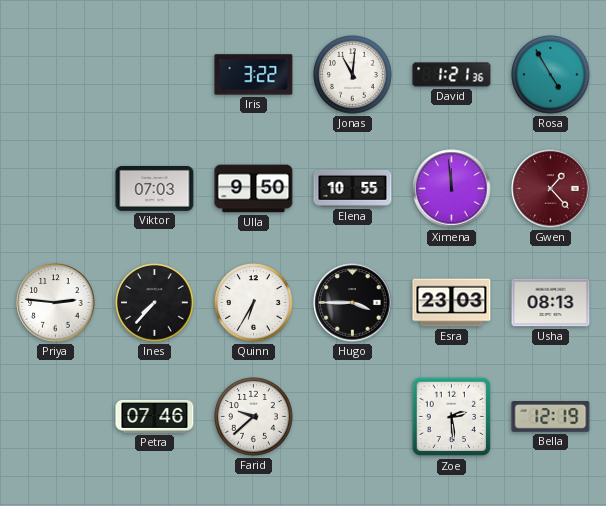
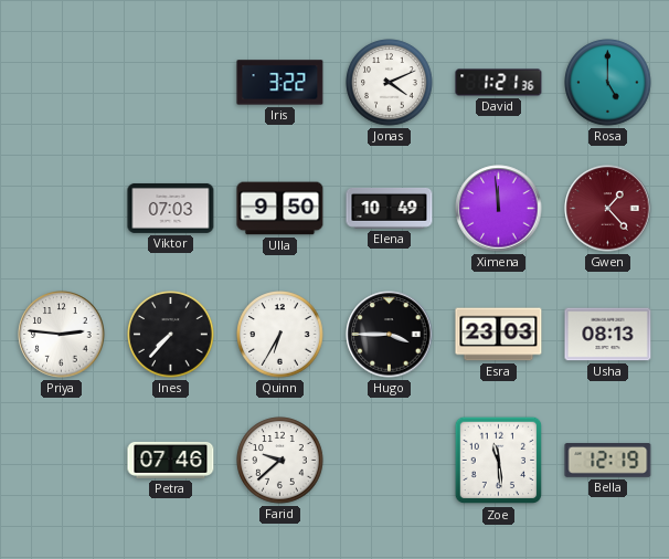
Jonas: 11:01 -> 4:11 (390, 83)
Rosa: 4:55 -> 5:00 (608, 83)
Elena: 10:55 -> 10:49 (390, 208)
Zoe: 2:29 -> 11:29 (499, 461)
